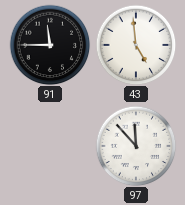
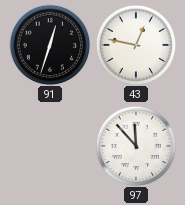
91: 11:45 -> 12:33 (50, 45)
43: 4:59 -> 12:47 (136, 45)
